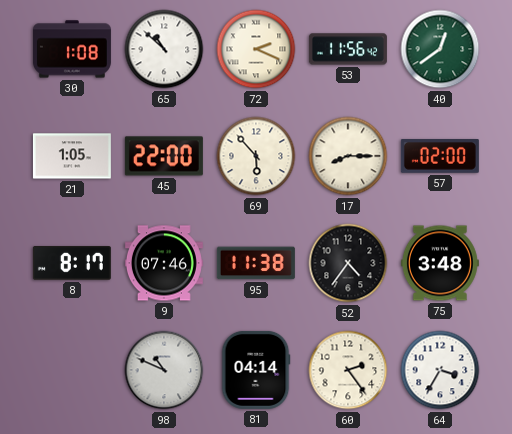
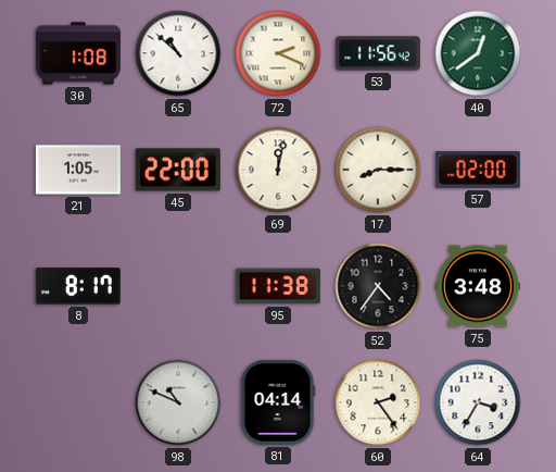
69: 5:53 -> 12:02 (278, 170)
9: 07:46 -> none (164, 263)
